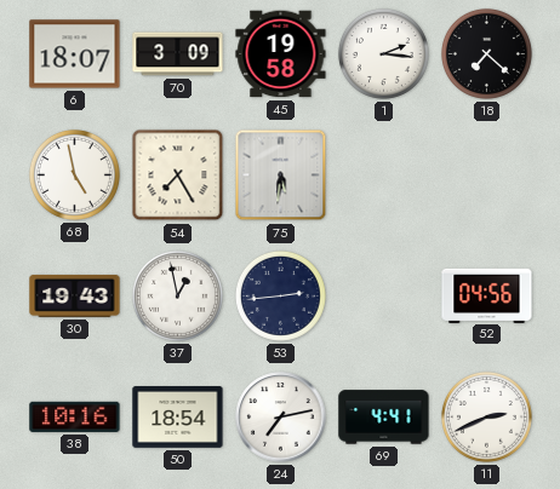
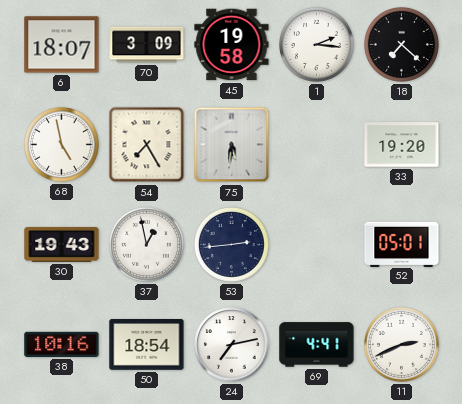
33: none -> 19:20 (402, 145)
52: 04:56 -> 05:01 (402, 244)
